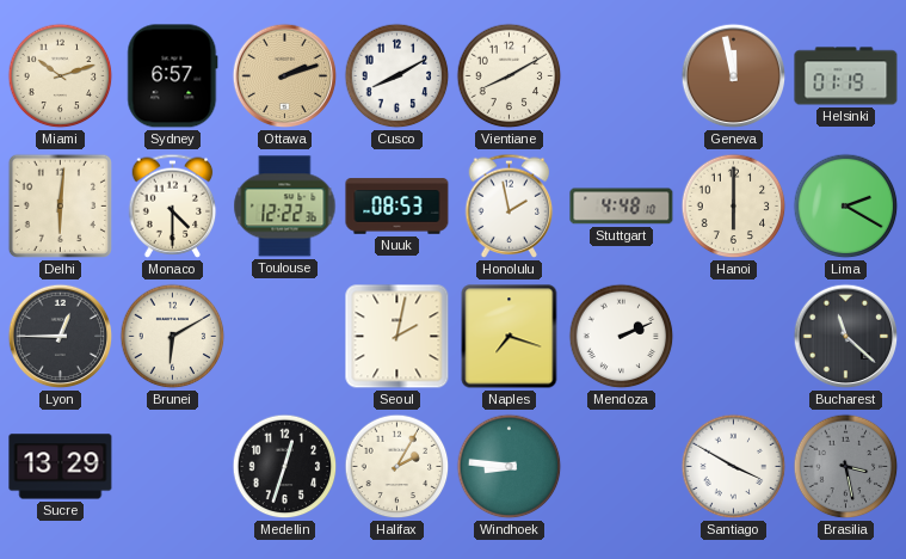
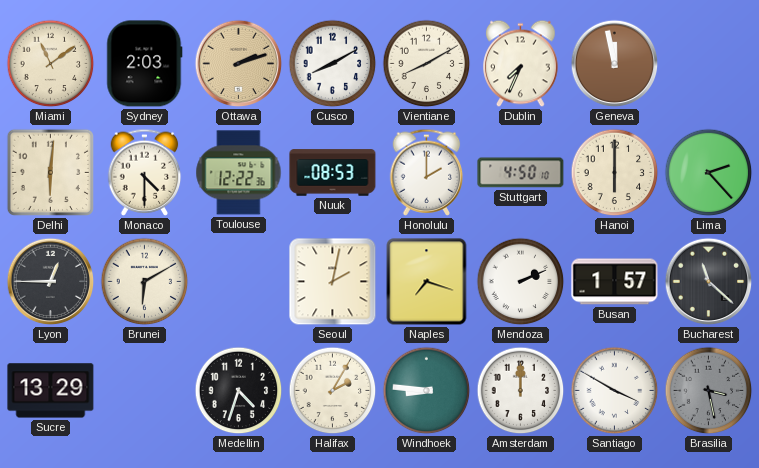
Miami: 10:12 -> 11:09 (51, 64)
Sydney: 6:57 -> 2:03 (145, 64)
Dublin: none -> 7:34 (521, 64)
Helsinki: 01:19 -> none (846, 76)
Honolulu: 1:58 -> 2:00 (427, 172)
Stuttgart: 4:48 -> 4:50 (521, 173)
Lima: 2:20 -> 2:23 (709, 173)
Busan: none -> 1:57 (615, 282)
Medellin: 12:33 -> 4:33 (239, 391)
Amsterdam: none -> 12:00 (521, 391)
